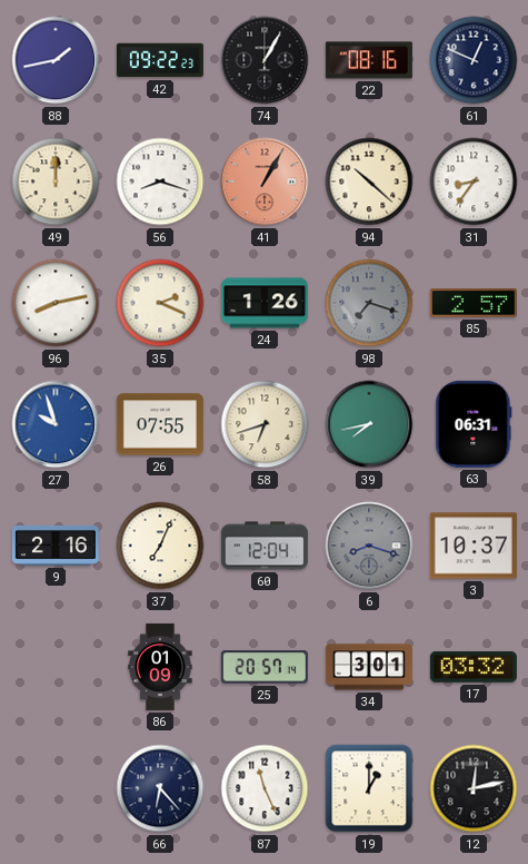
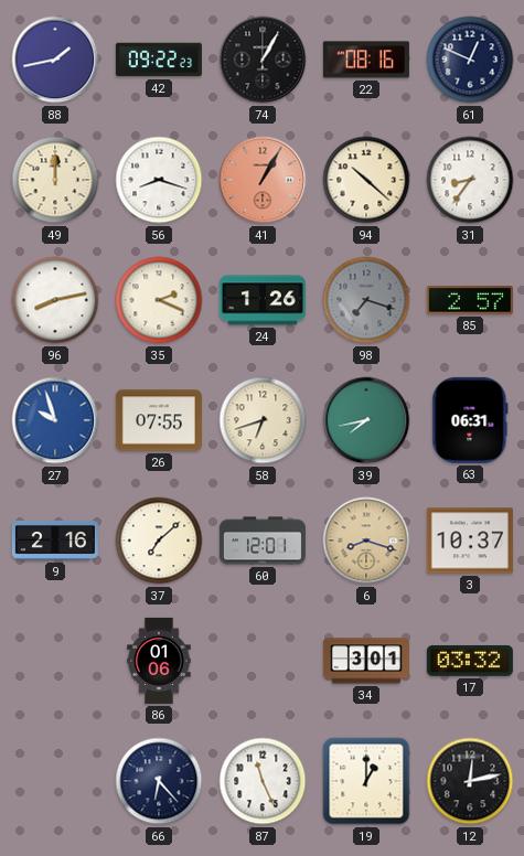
37: 7:04 -> 7:08 (159, 541)
60: 12:04 -> 12:01 (263, 541)
6 dial: grey -> champagne (366, 541)
86: 01:09 -> 01:06 (159, 661)
25: 20:57 -> none (265, 667)
